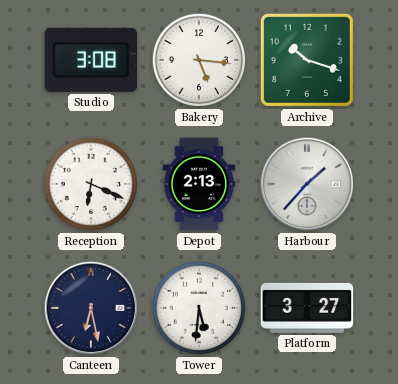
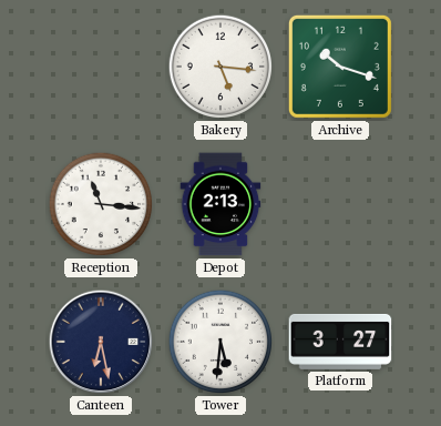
Studio: 3:08 -> none (91, 60)
Reception: 6:19 -> 11:16 (101, 204)
Harbour: 1:37 -> none (307, 184)
